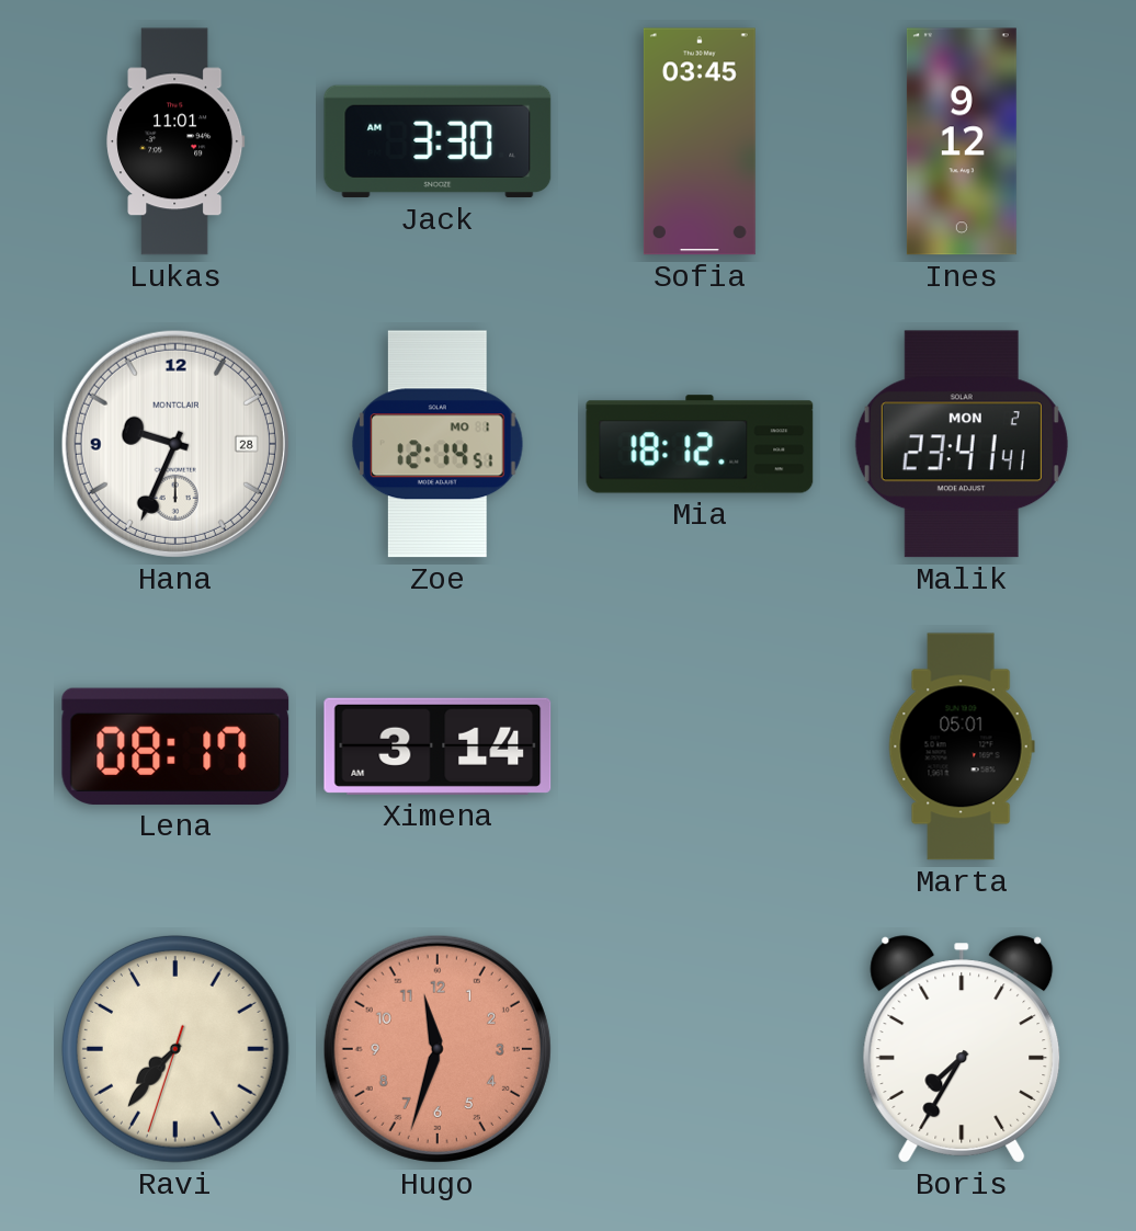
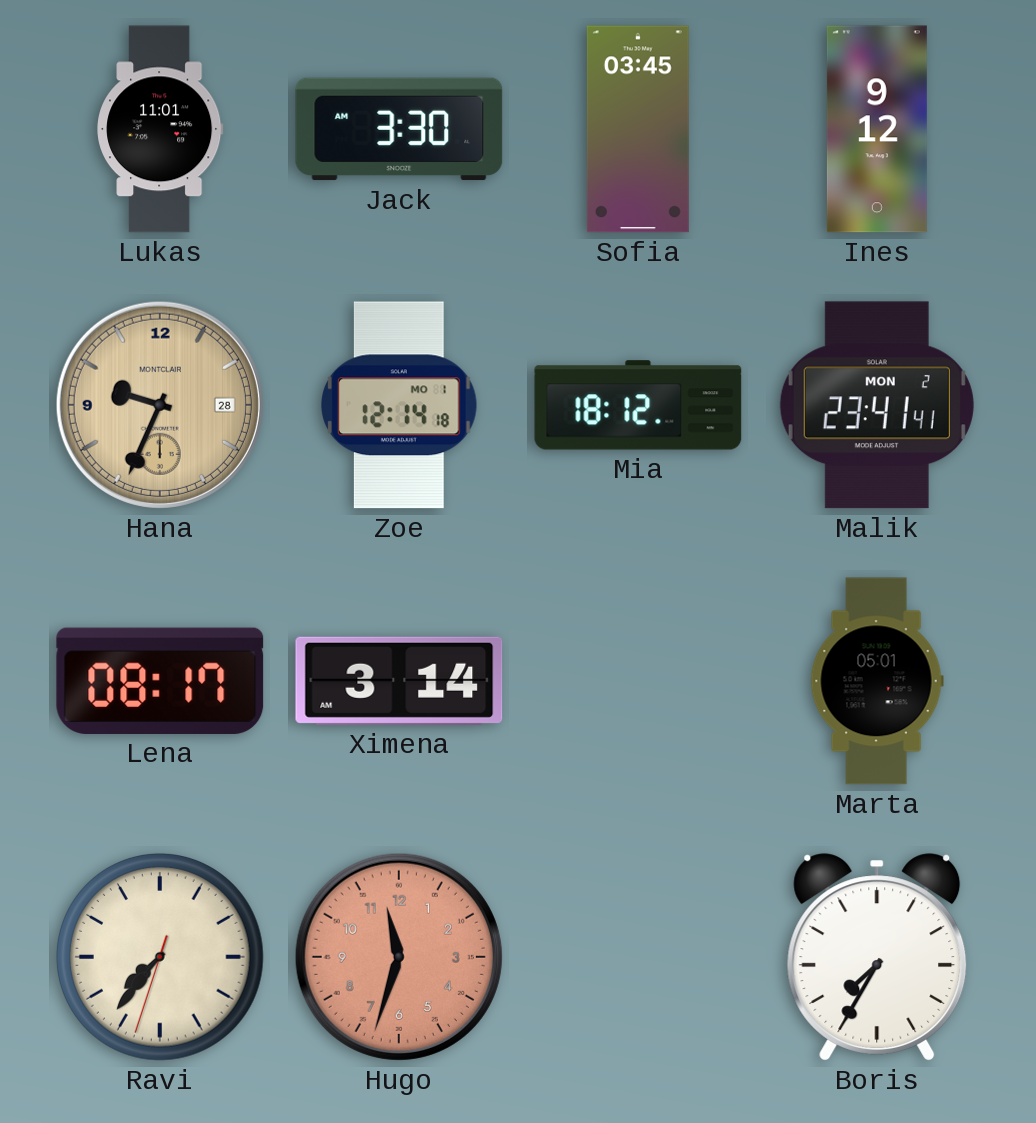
Hana dial: white -> champagne (160, 405)
Zoe: 12:14:51 -> 12:14:18 (400, 405)
